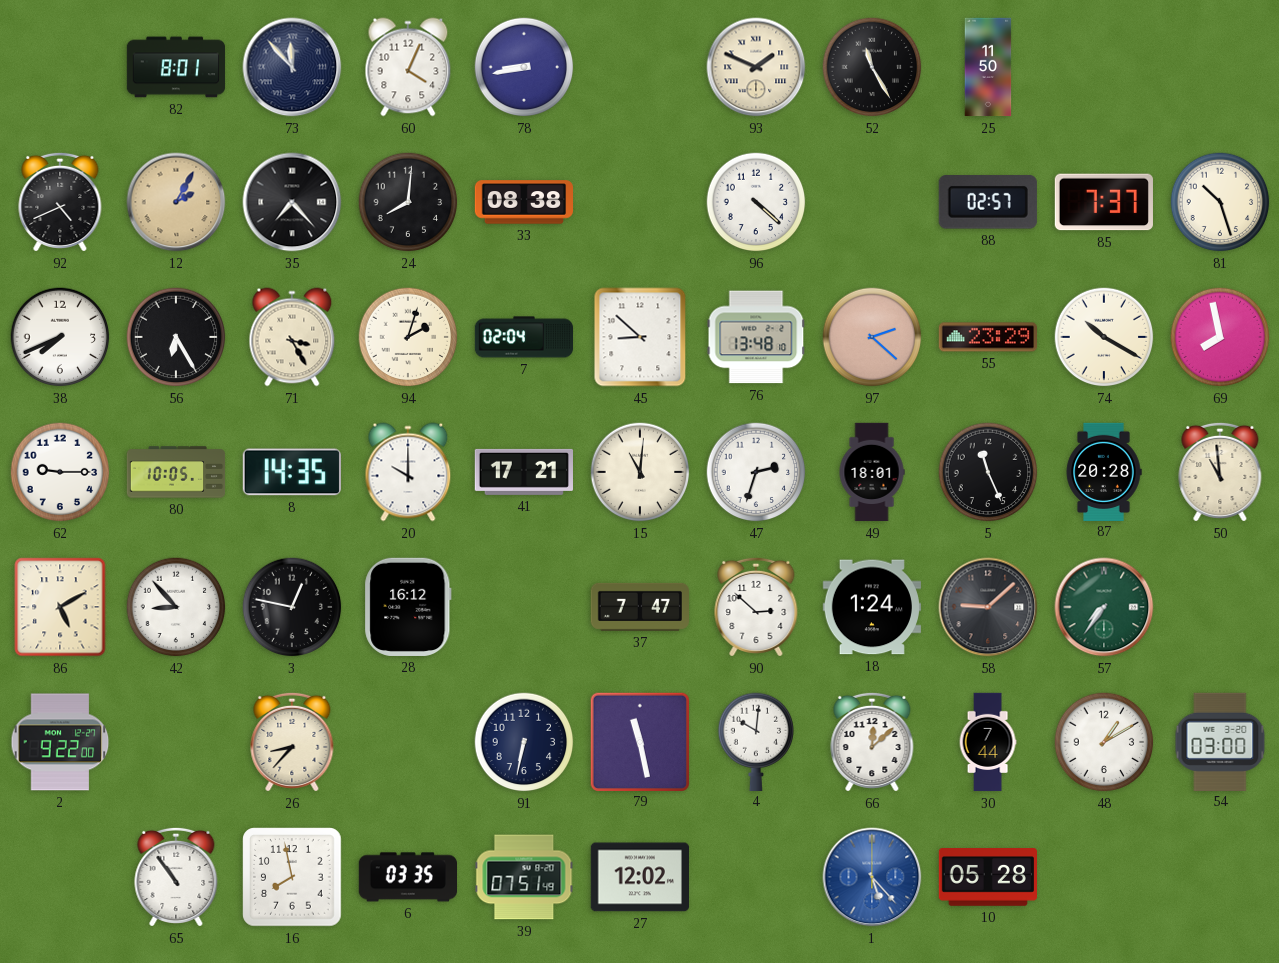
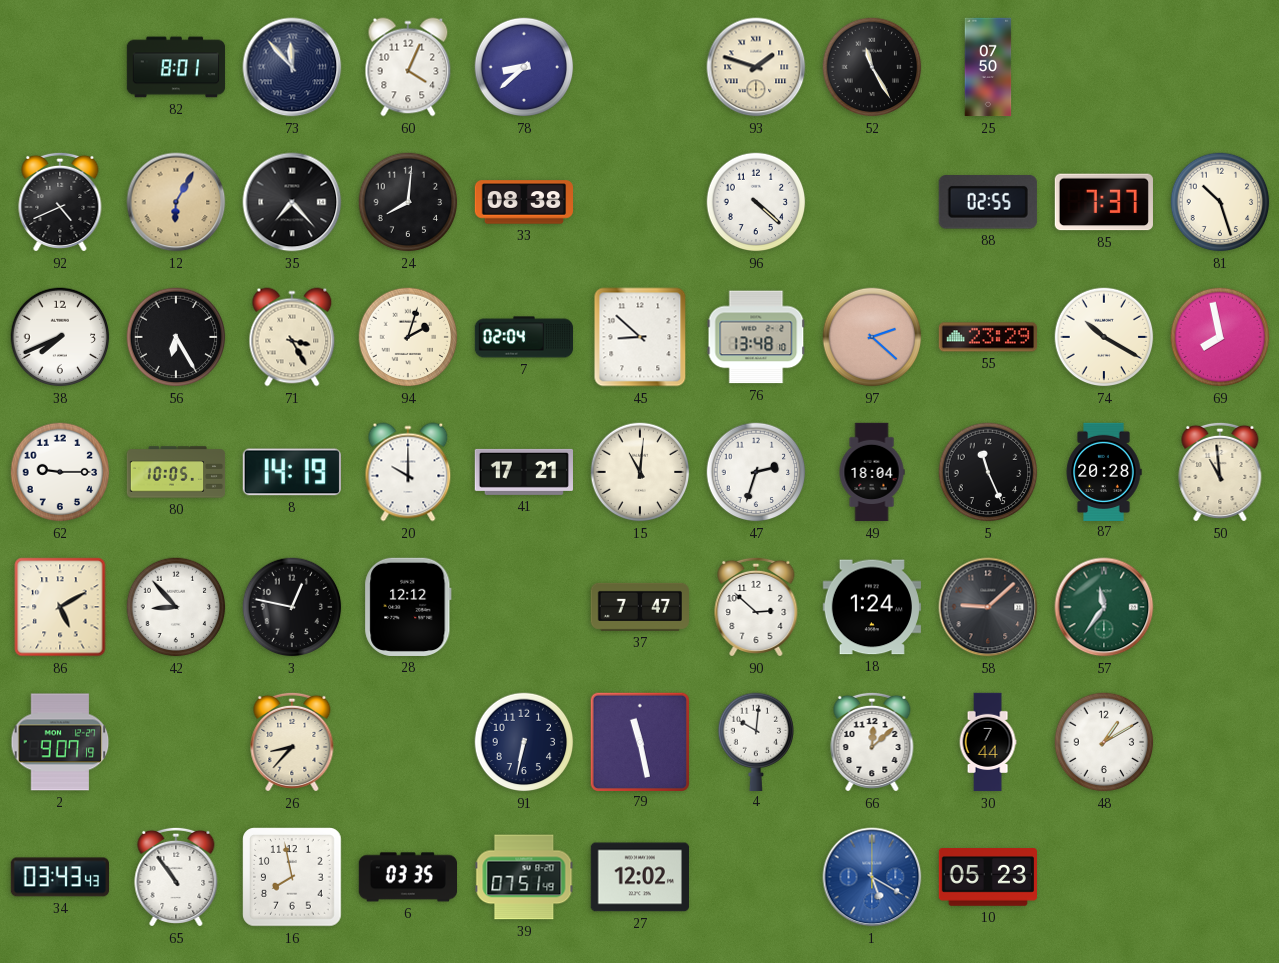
78: 8:43 -> 8:38 (524, 67)
93: 1:49 -> 1:48 (756, 67)
25: 11:50 -> 07:50 (988, 67)
12: 2:05 -> 6:05 (176, 202)
88: 02:57 -> 02:55 (988, 202)
8: 14:35 -> 14:19 (292, 472)
49: 18:01 -> 18:04 (872, 472)
28: 16:12 -> 12:12 (408, 607)
57: 7:36 -> 11:36 (1104, 607)
2: 9:22 -> 9:07 (60, 742)
54: 03:00 -> none (1220, 741)
34: none -> 03:43 (59, 877)
1: 5:23 -> 5:20 (872, 877)
10: 05:28 -> 05:23 (987, 877)
